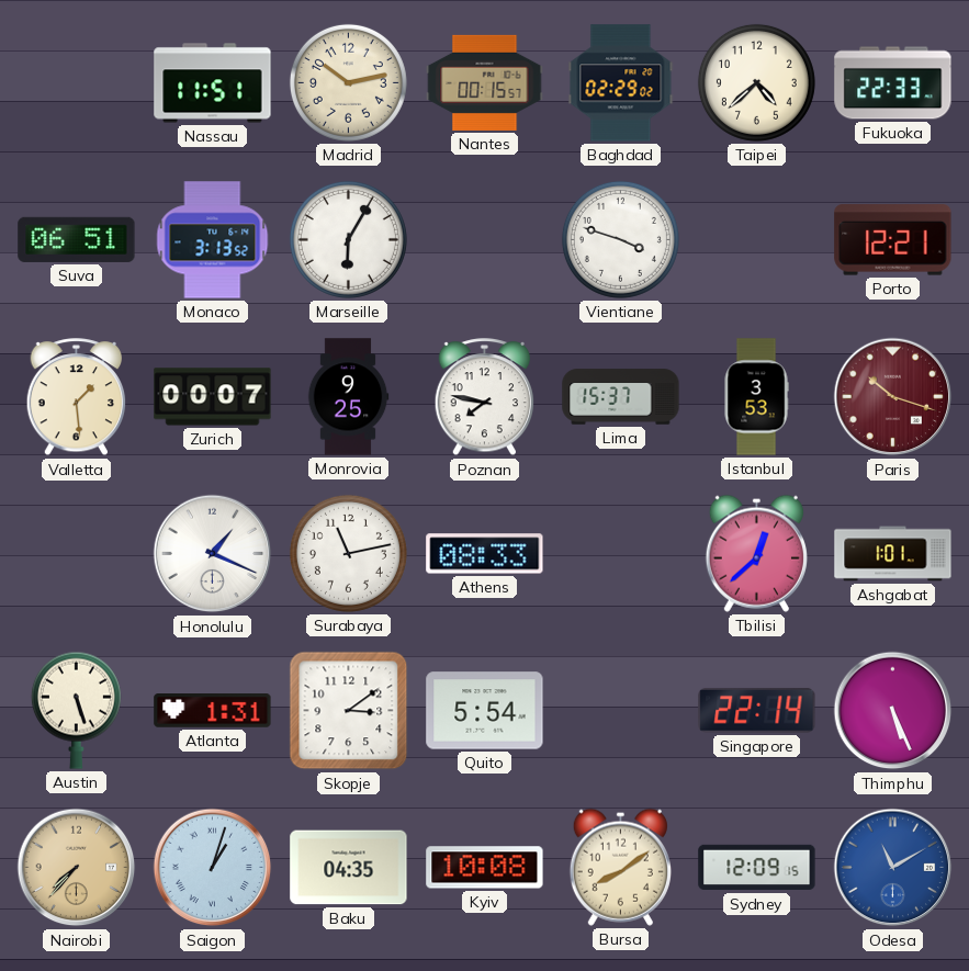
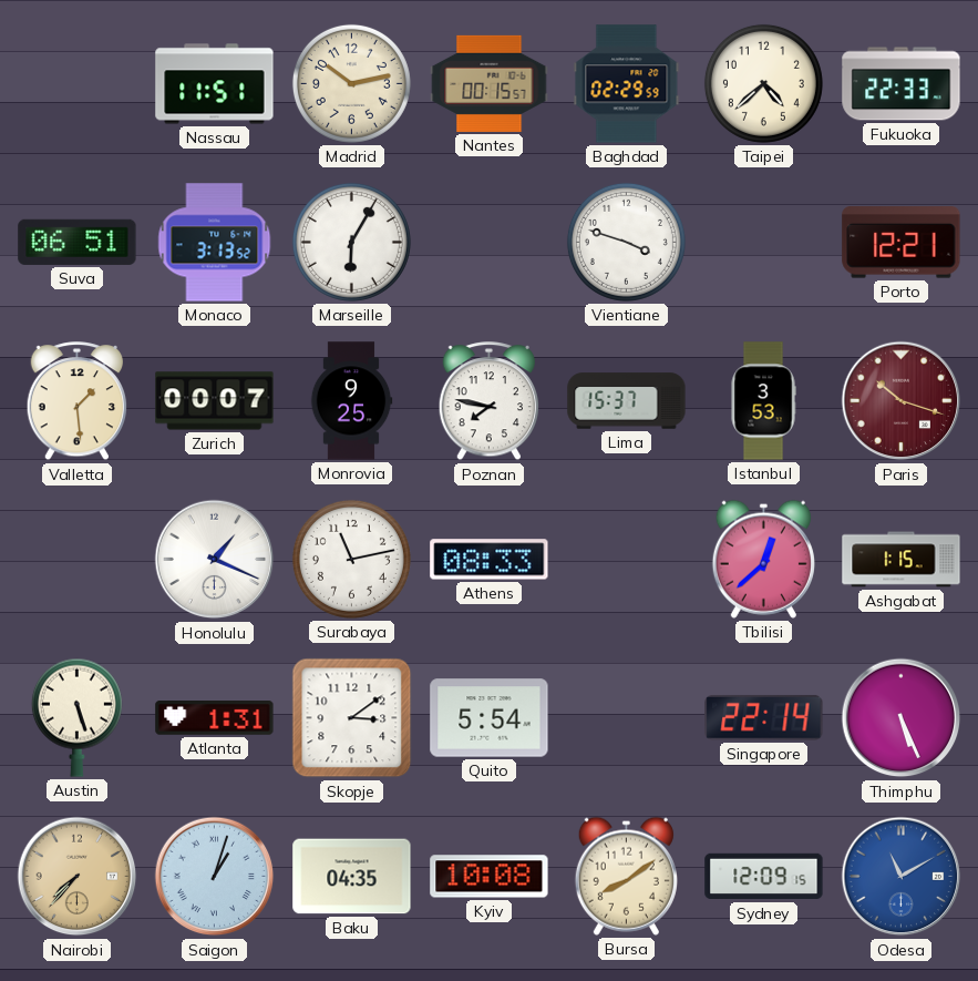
Baghdad: 02:29:02 -> 02:29:59 (627, 84)
Ashgabat: 1:01 -> 1:15 (902, 560)
